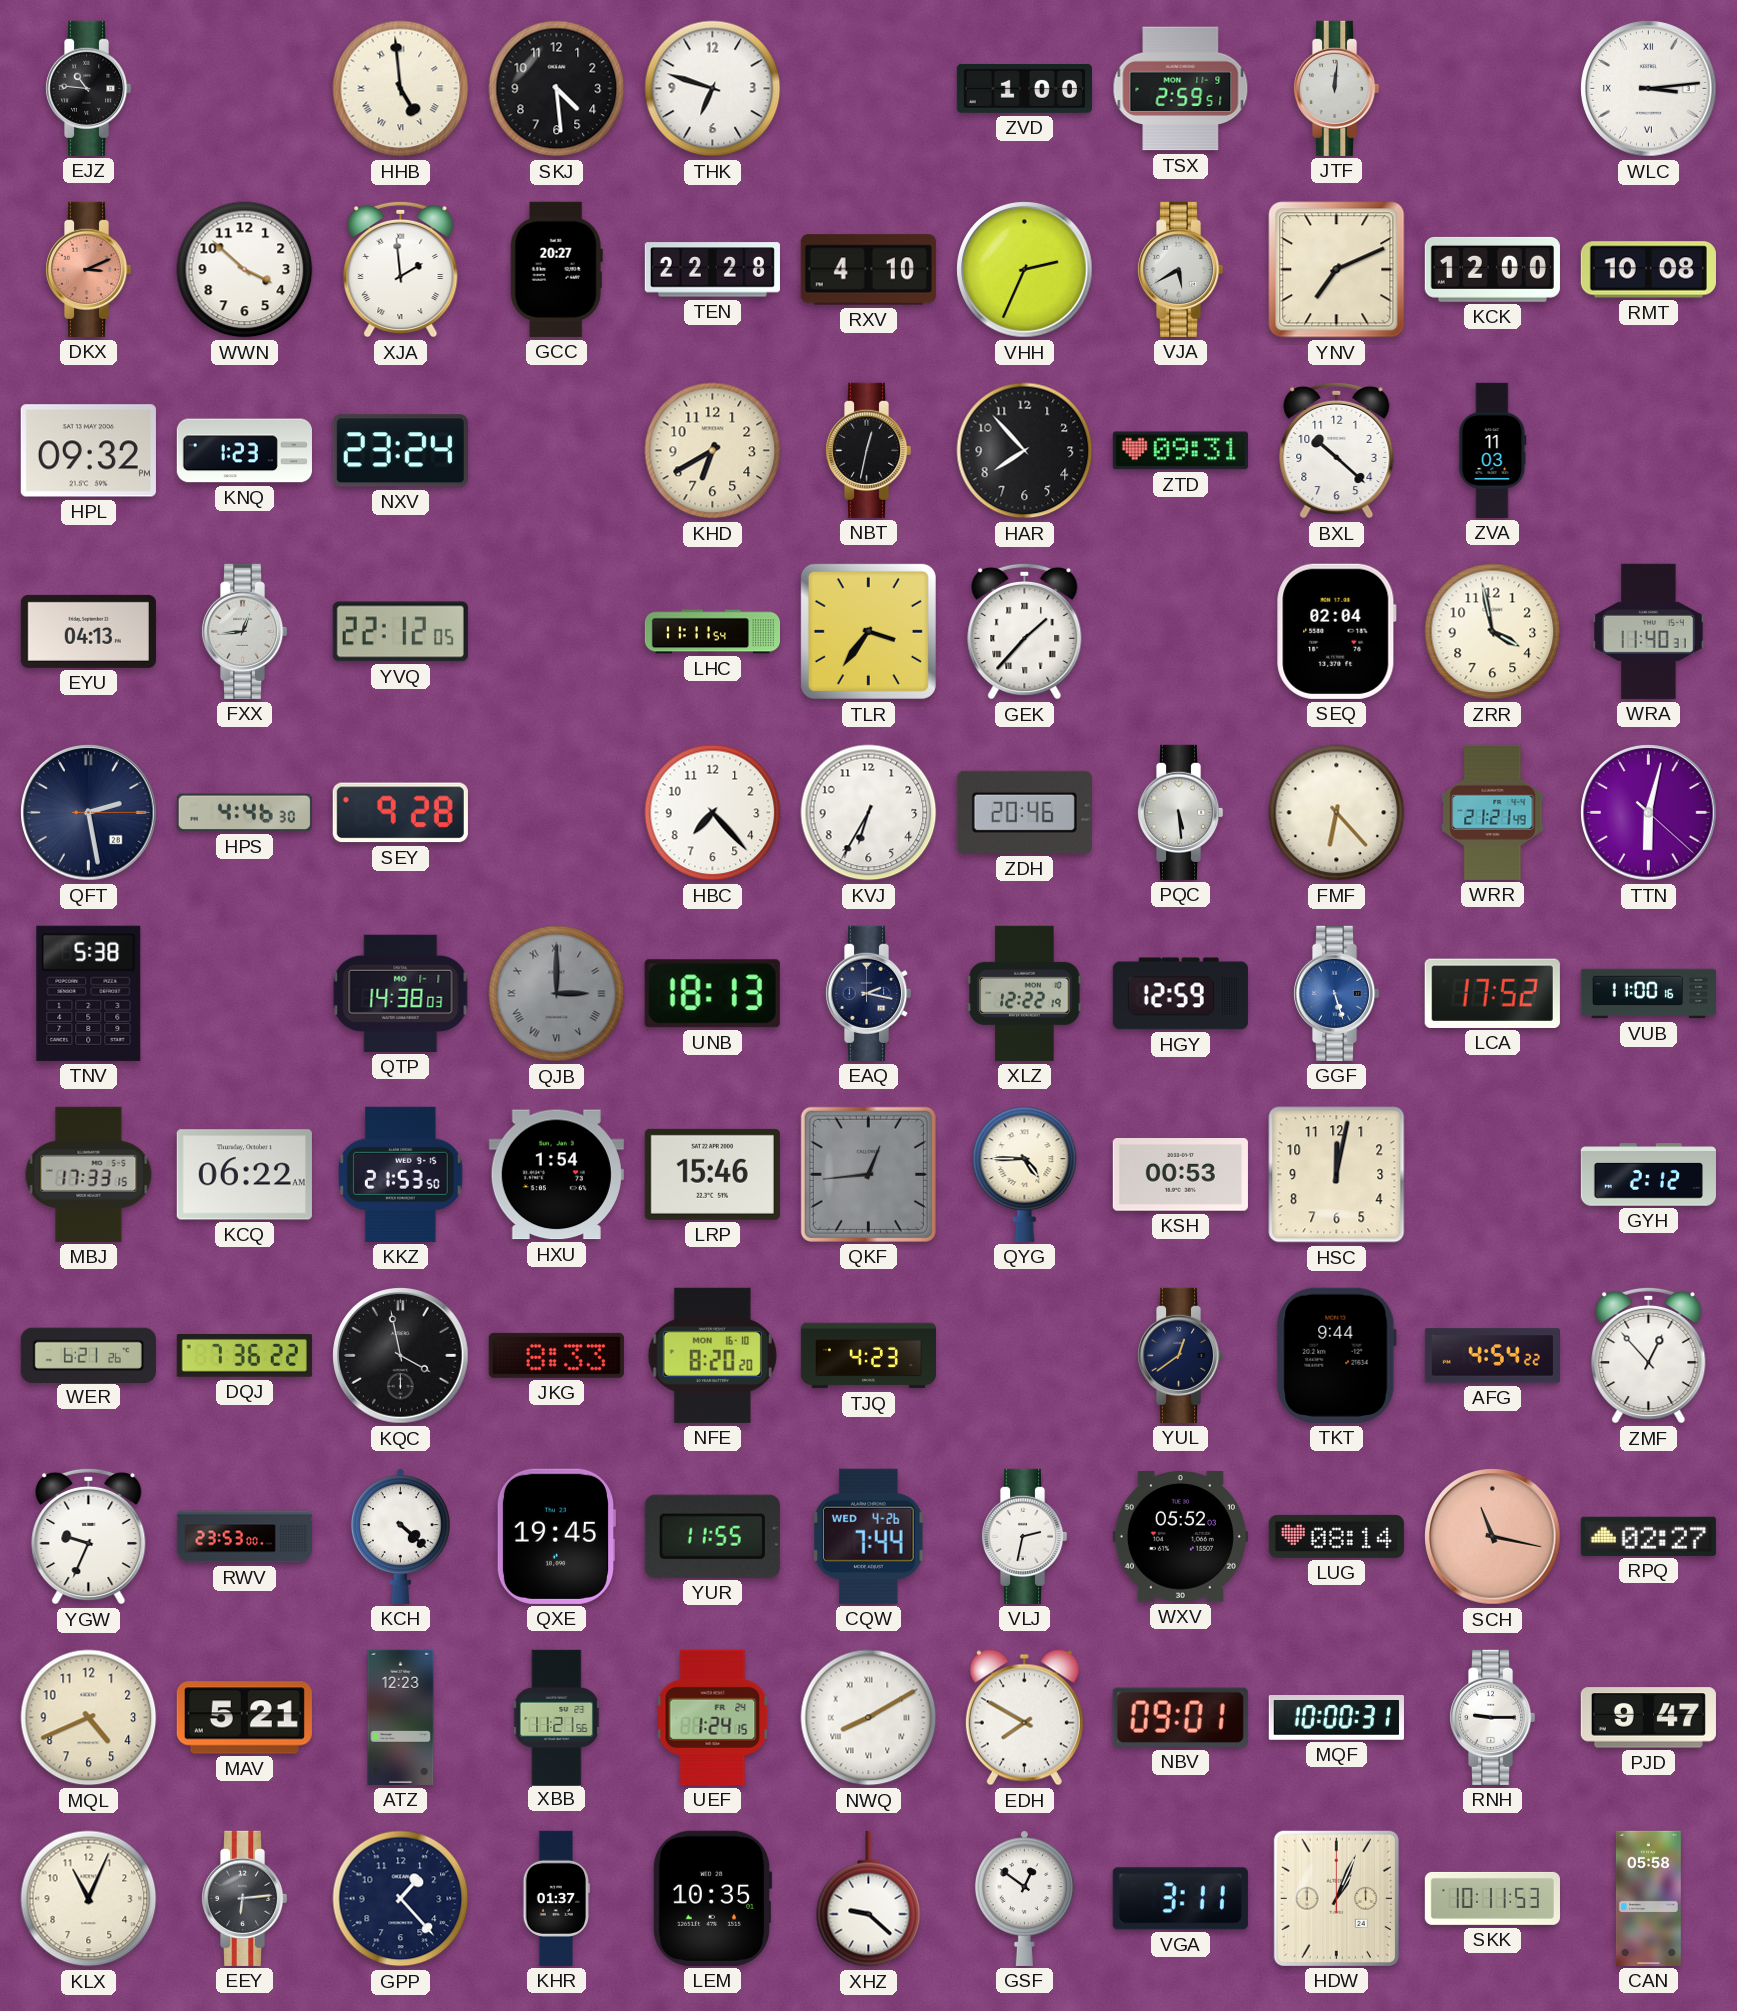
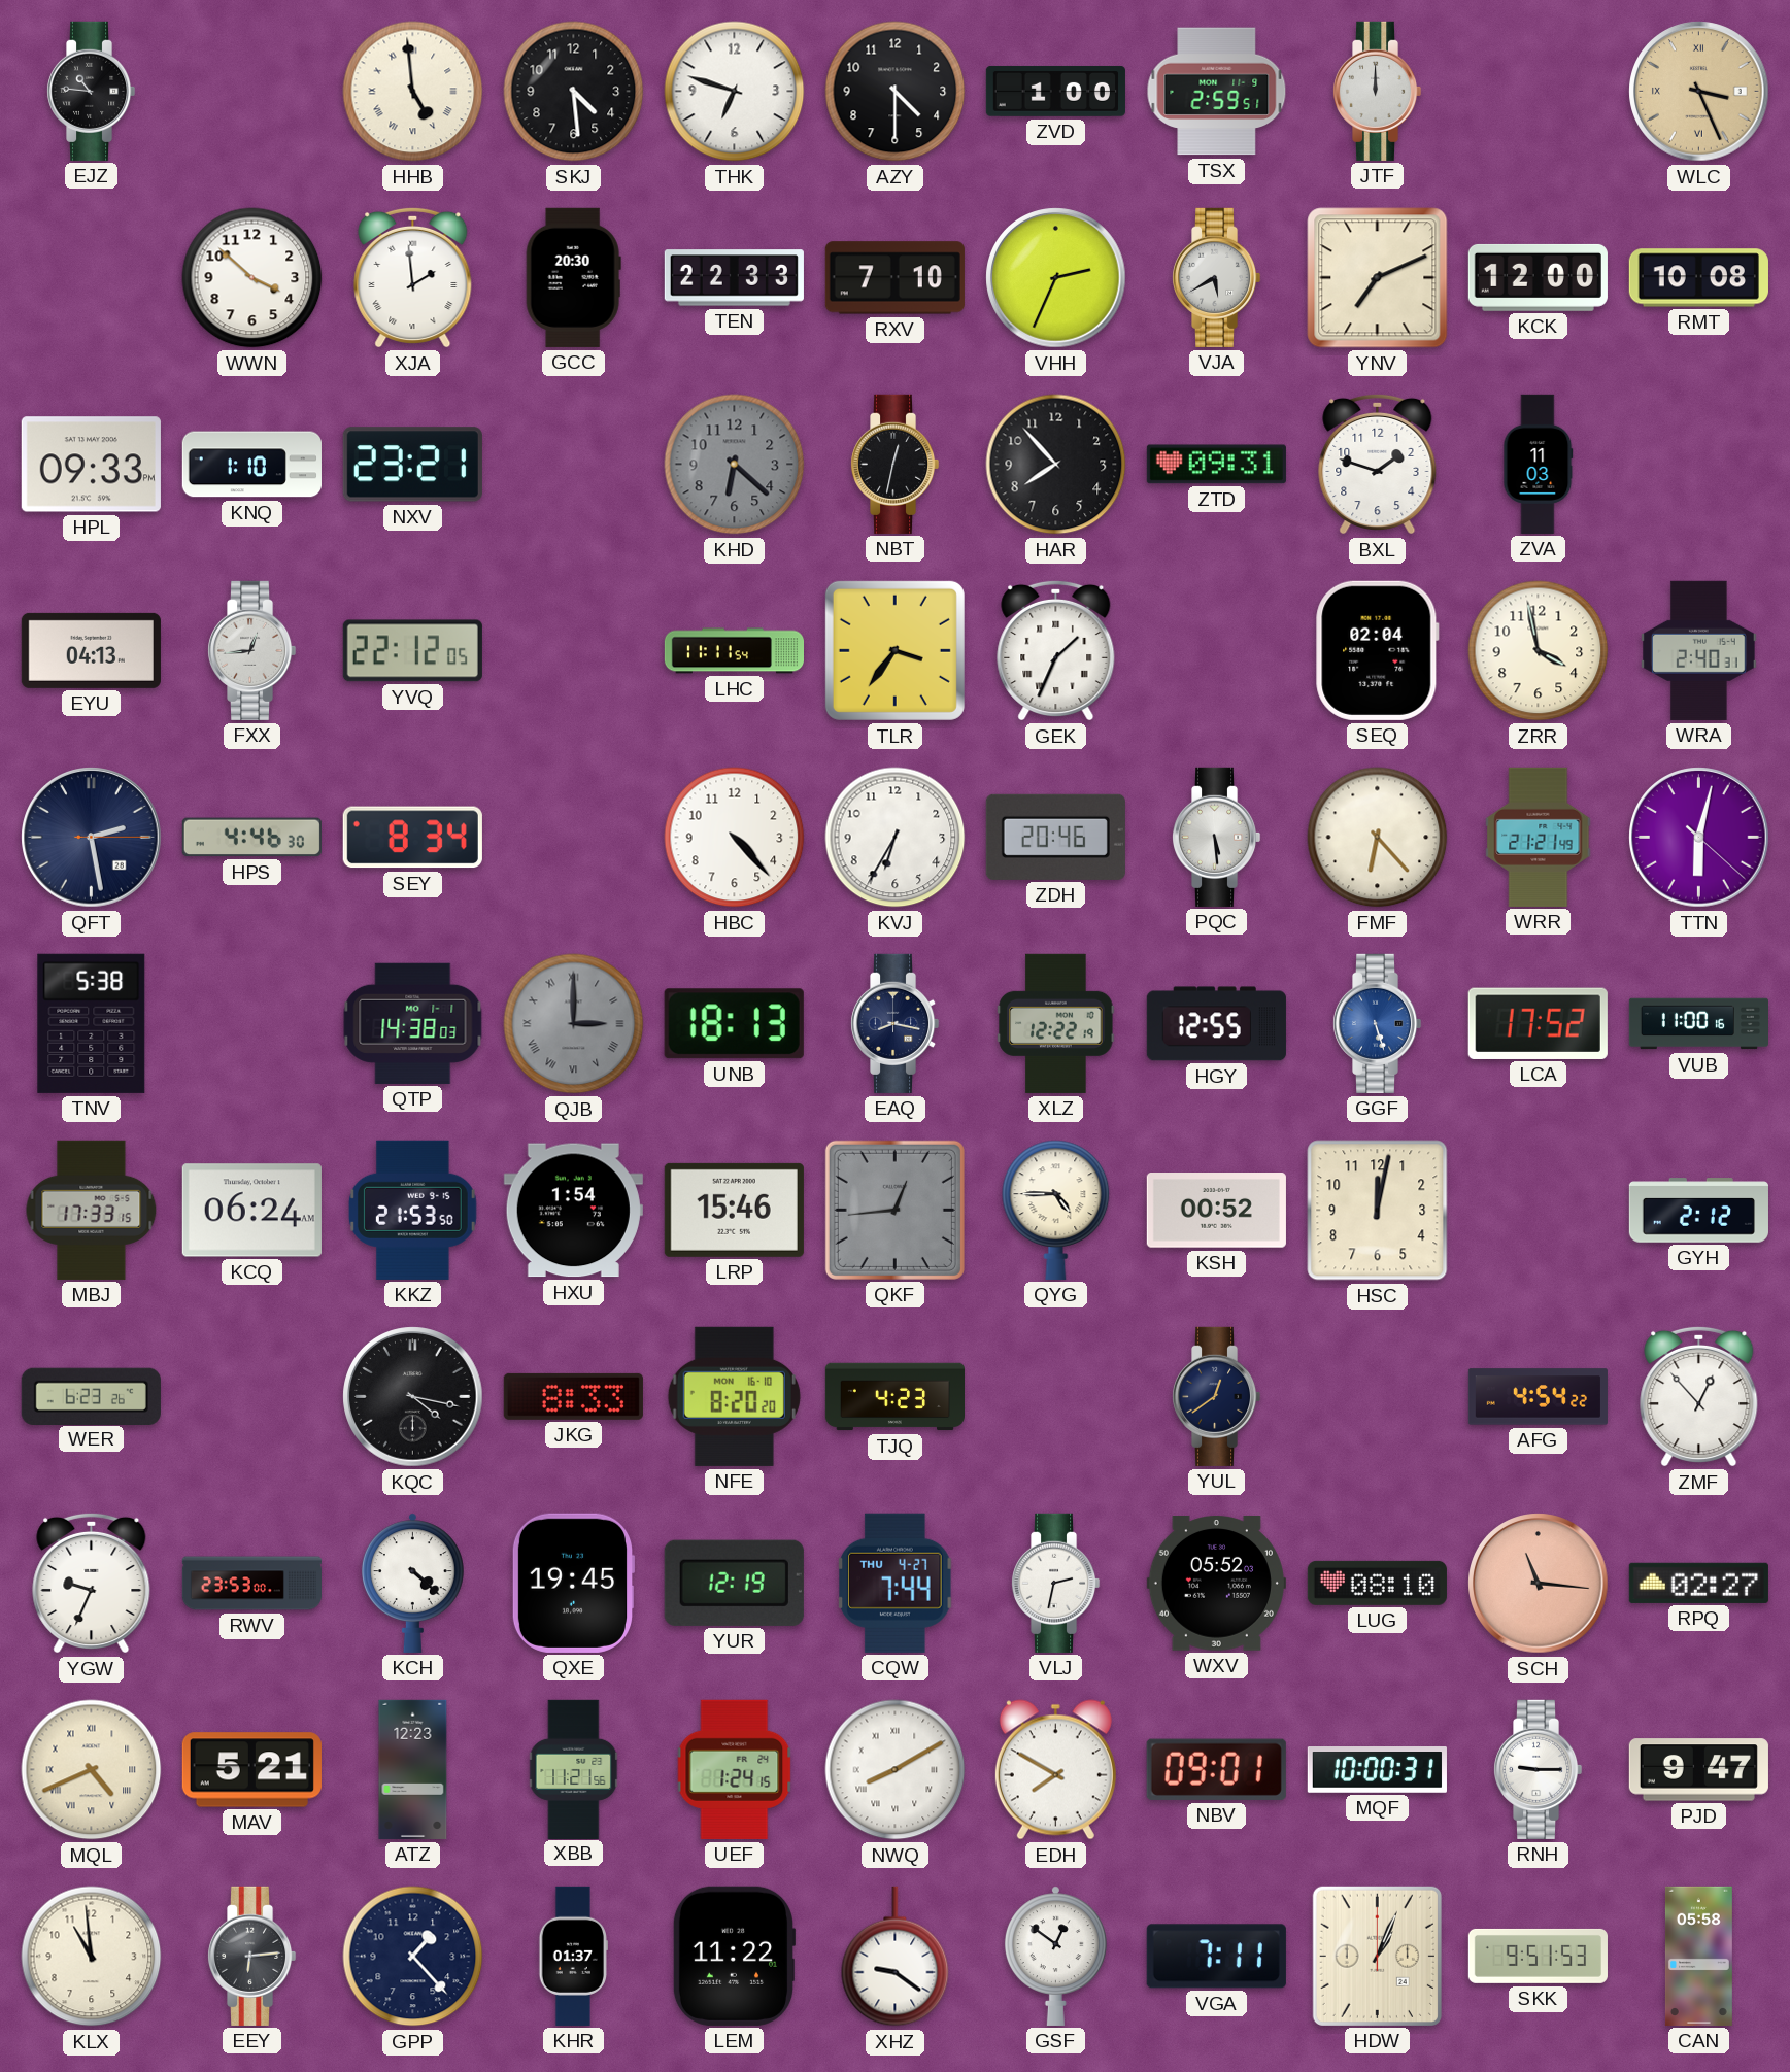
AZY: none -> 4:30 (896, 92)
JTF: 12:01 -> 12:00 (1377, 91)
WLC: 3:14 -> 3:26 (1699, 92)
WLC dial: white -> champagne (1699, 92)
DKX: 3:11 -> none (88, 269)
GCC: 20:27 -> 20:30 (573, 277)
TEN: 22:28 -> 22:33 (734, 278)
RXV: 4:10 -> 7:10 (894, 278)
HPL: 09:32 -> 09:33 (91, 465)
KNQ: 1:23 -> 1:10 (251, 465)
NXV: 23:24 -> 23:21 (412, 465)
KHD: 6:40 -> 6:22 (735, 465)
KHD dial: cream -> grey (735, 465)
BXL: 10:22 -> 1:48 (1378, 464)
GEK: 1:37 -> 1:34 (1056, 650)
WRA: 11:40 -> 2:40 (1699, 650)
SEY: 9:28 -> 8:34 (412, 838)
HBC: 7:23 -> 4:23 (735, 838)
EAQ: 2:17 -> 8:17 (894, 1023)
HGY: 12:59 -> 12:55 (1216, 1024)
KCQ: 06:22 -> 06:24 (251, 1211)
KSH: 00:53 -> 00:52 (1216, 1211)
WER: 6:21 -> 6:23 (91, 1396)
DQJ: 7:36 -> none (244, 1356)
KQC: 3:58 -> 4:17 (413, 1397)
TKT: 9:44 -> none (1336, 1355)
YUR: 11:55 -> 12:19 (734, 1583)
CQW date: WED 4-26 -> THU 4-27 (896, 1583)
LUG: 08:14 -> 08:10 (1377, 1583)
SCH: 11:17 -> 11:16 (1539, 1584)
MQL numerals: Arabic -> Roman (92, 1770)
KLX: 11:04 -> 10:59 (92, 1957)
LEM: 10:35 -> 11:22 (734, 1956)
XHZ: 9:22 -> 9:21 (896, 1957)
VGA: 3:11 -> 7:11 (1216, 1957)
SKK: 10:11 -> 9:51 (1538, 1956)
